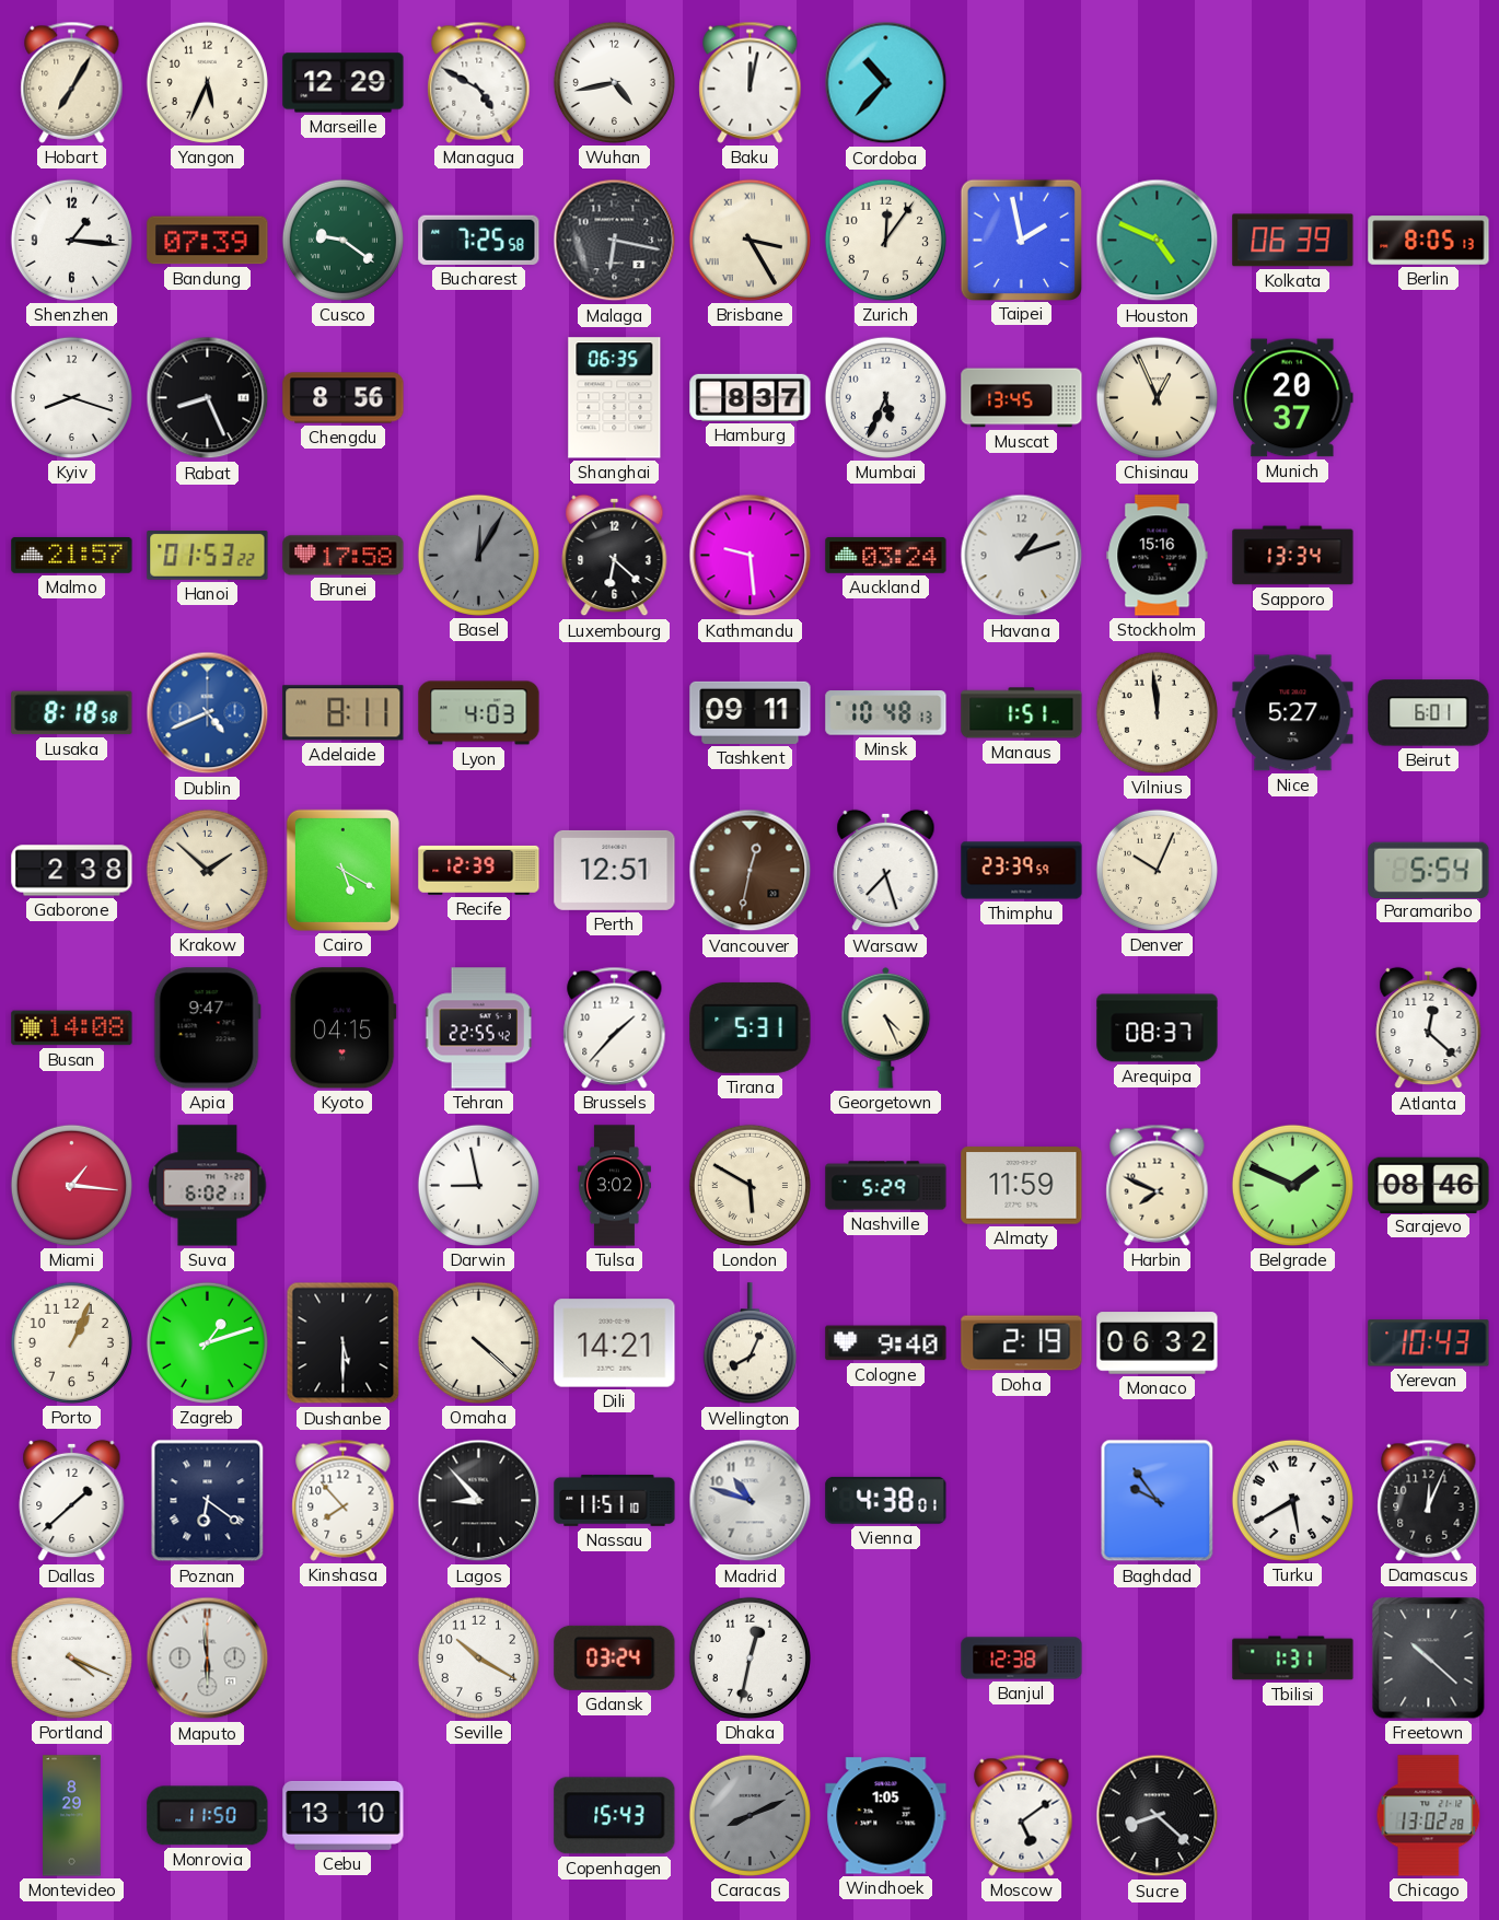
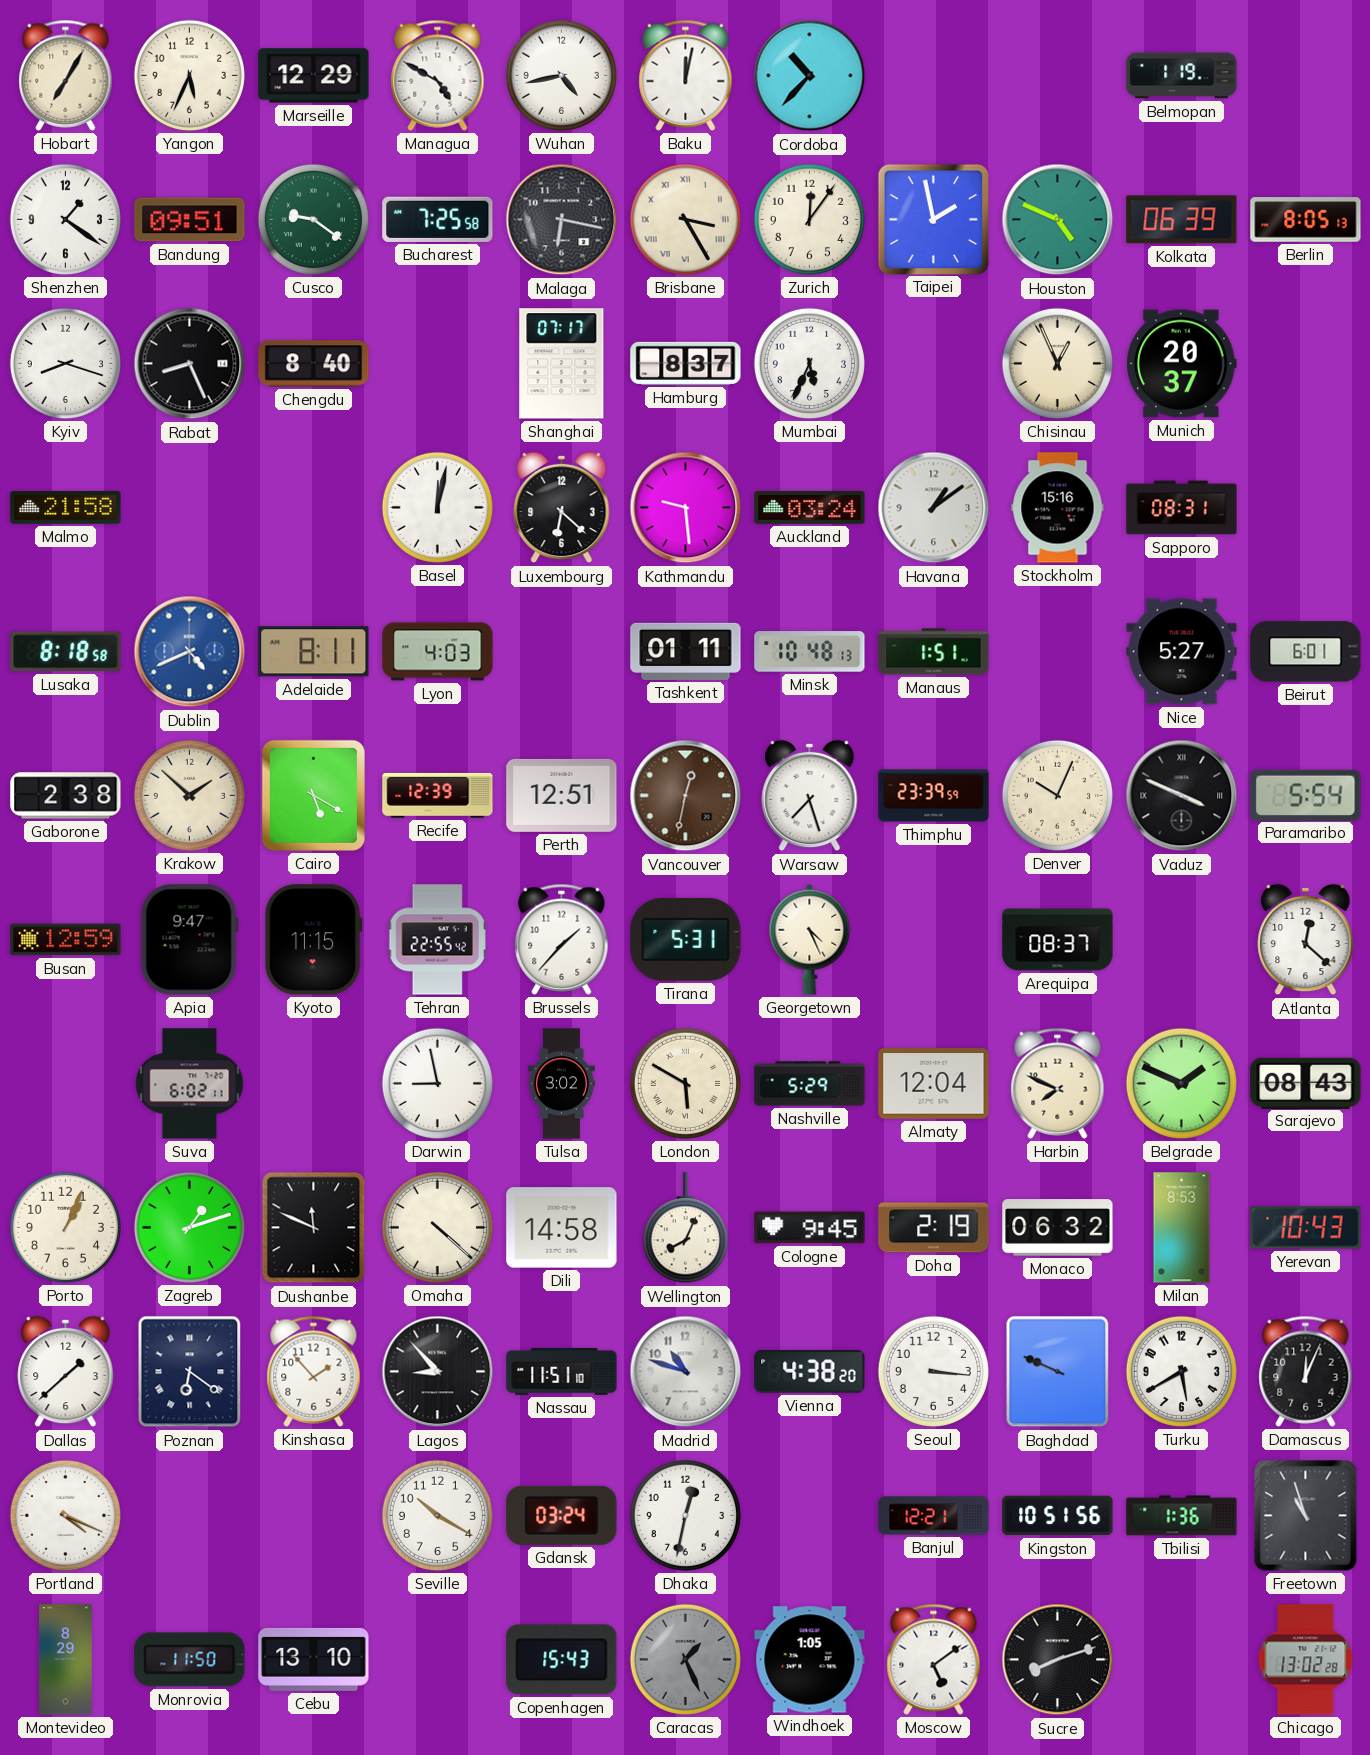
Belmopan: none -> 1:19 (1182, 76)
Shenzhen: 1:16 -> 1:21 (65, 219)
Bandung: 07:39 -> 09:51 (190, 220)
Chengdu: 8:56 -> 8:40 (314, 364)
Shanghai: 06:35 -> 07:17 (562, 364)
Muscat: 13:45 -> none (1022, 398)
Malmo: 21:57 -> 21:58 (66, 507)
Hanoi: 01:53 -> none (208, 556)
Brunei: 17:58 -> none (344, 556)
Basel: 12:05 -> 12:02 (437, 507)
Basel dial: grey -> white (437, 507)
Havana: 1:12 -> 1:09 (934, 508)
Sapporo: 13:34 -> 08:31 (1182, 508)
Tashkent: 09:11 -> 01:11 (686, 651)
Vilnius: 11:59 -> none (1157, 712)
Vaduz: none -> 3:49 (1182, 796)
Busan: 14:08 -> 12:59 (66, 940)
Kyoto: 04:15 -> 11:15 (313, 940)
Miami: 1:16 -> none (71, 1185)
Almaty: 11:59 -> 12:04 (934, 1084)
Sarajevo: 08:46 -> 08:43 (1306, 1083)
Dushanbe: 5:30 -> 11:49 (314, 1228)
Dili: 14:21 -> 14:58 (562, 1228)
Cologne: 9:40 -> 9:45 (810, 1228)
Milan: none -> 8:53 (1182, 1228)
Kinshasa: 7:53 -> 1:53 (314, 1371)
Vienna: 4:38:01 -> 4:38:20 (810, 1371)
Seoul: none -> 3:16 (933, 1371)
Baghdad: 9:54 -> 9:49 (1058, 1372)
Maputo: 5:59 -> none (208, 1659)
Banjul: 12:38 -> 12:21 (934, 1516)
Kingston: none -> 10:51 (1058, 1516)
Tbilisi: 1:31 -> 1:36 (1182, 1516)
Freetown: 10:22 -> 10:57 (1306, 1516)
Caracas: 8:11 -> 1:26 (685, 1659)
Sucre: 8:22 -> 8:12 (1058, 1660)
